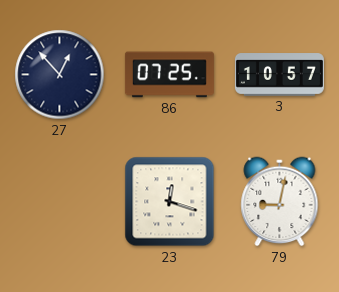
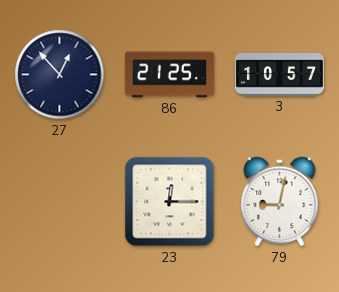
86: 07:25 -> 21:25 (169, 75)
23: 12:18 -> 12:15 (170, 202)
